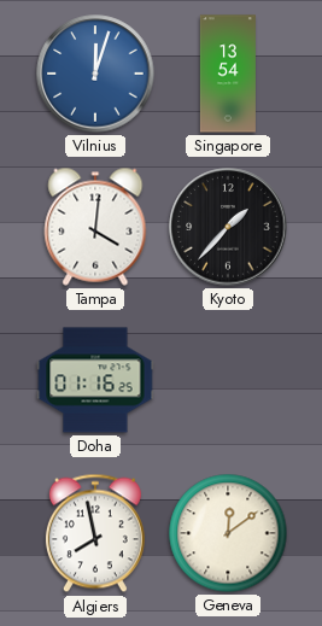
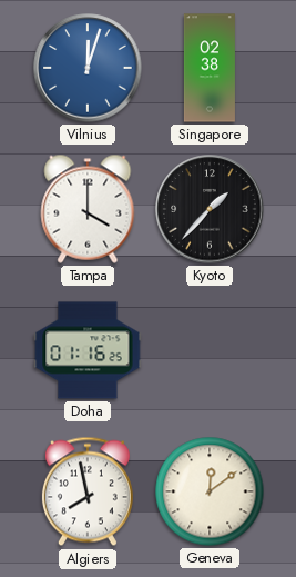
Singapore: 13:54 -> 02:38 (210, 68)
Tampa: 4:01 -> 4:00 (88, 209)
